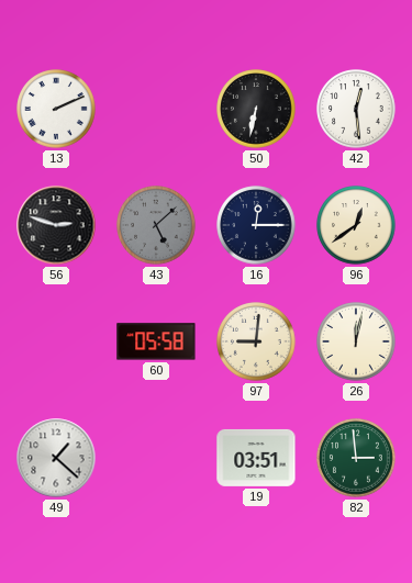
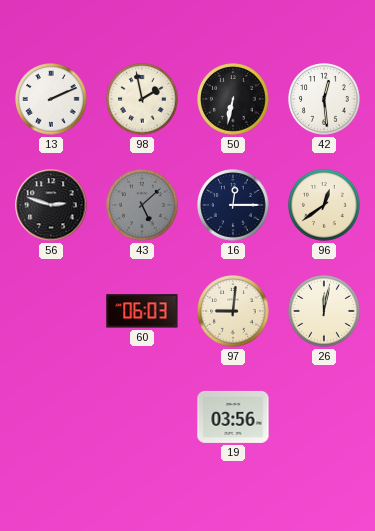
98: none -> 1:58 (142, 99)
60: 05:58 -> 06:03 (142, 311)
49: 1:22 -> none (56, 458)
19: 03:51 -> 03:56 (233, 417)
82: 2:59 -> none (356, 458)
